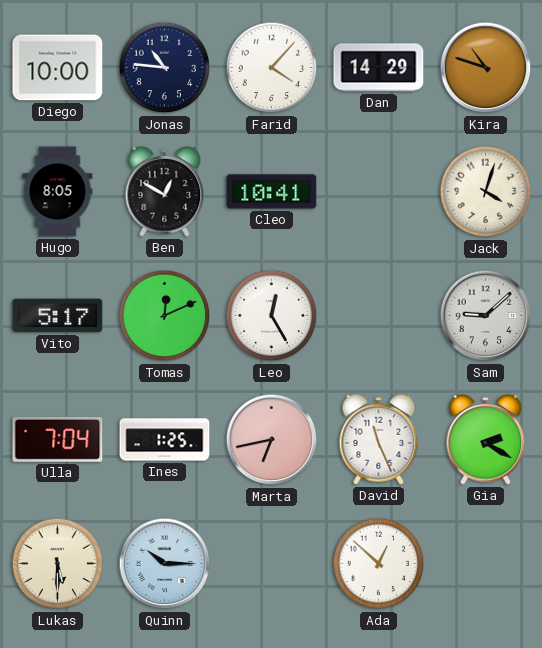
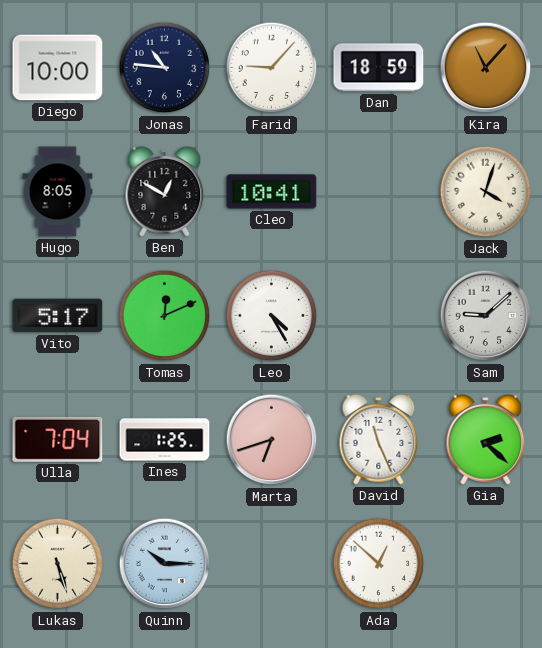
Farid: 4:07 -> 9:07 (272, 68)
Dan: 14:29 -> 18:59 (379, 68)
Kira: 10:48 -> 11:07 (486, 68)
Leo: 12:25 -> 4:25 (272, 316)
Marta: 6:43 -> 6:42 (272, 440)
Gia: 2:20 -> 2:22 (486, 439)
Lukas: 5:30 -> 5:27 (58, 564)
